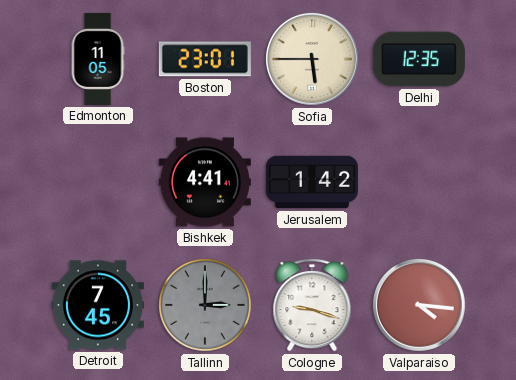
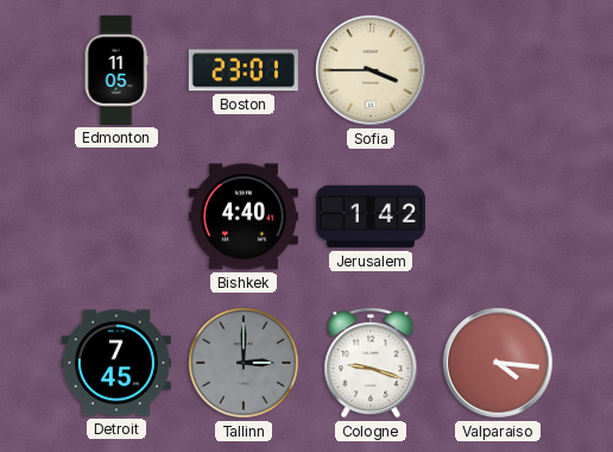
Sofia: 5:45 -> 3:45 (371, 70)
Delhi: 12:35 -> none (419, 59)
Bishkek: 4:41 -> 4:40 (244, 216)
